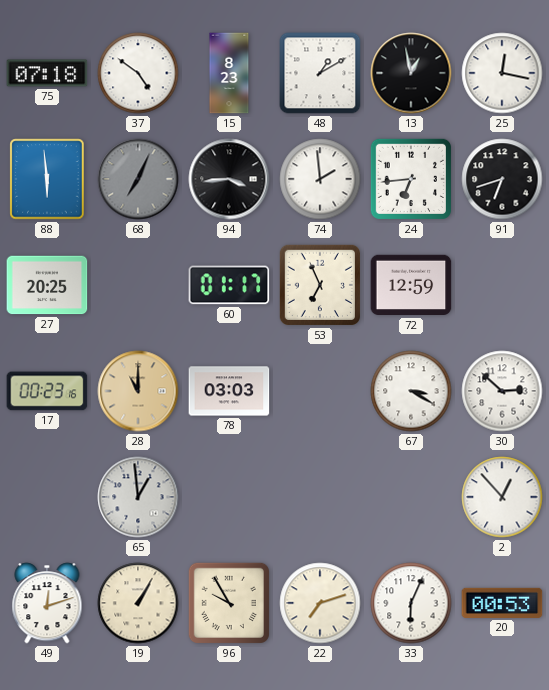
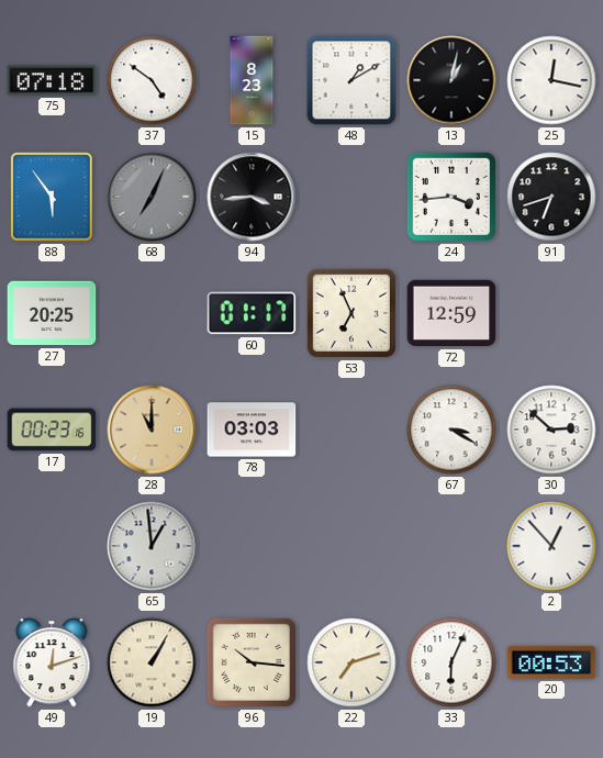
13: 12:58 -> 1:02 (451, 80)
88: 5:59 -> 5:54 (52, 197)
74: 1:59 -> none (320, 179)
24: 6:44 -> 3:44 (451, 197)
96: 9:55 -> 10:16 (252, 662)
